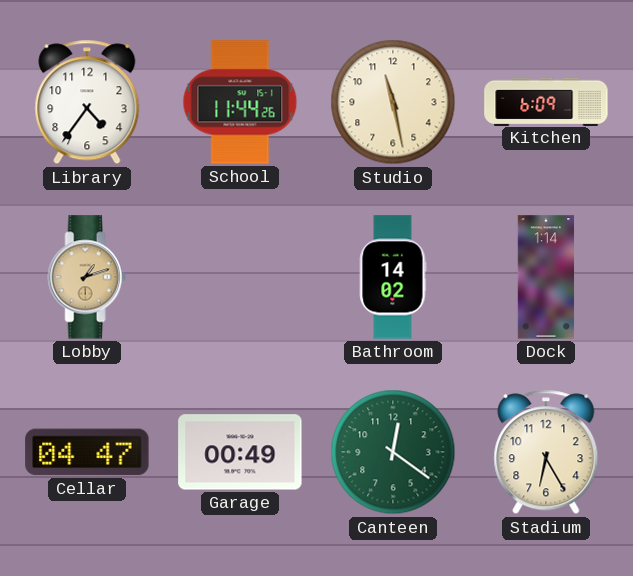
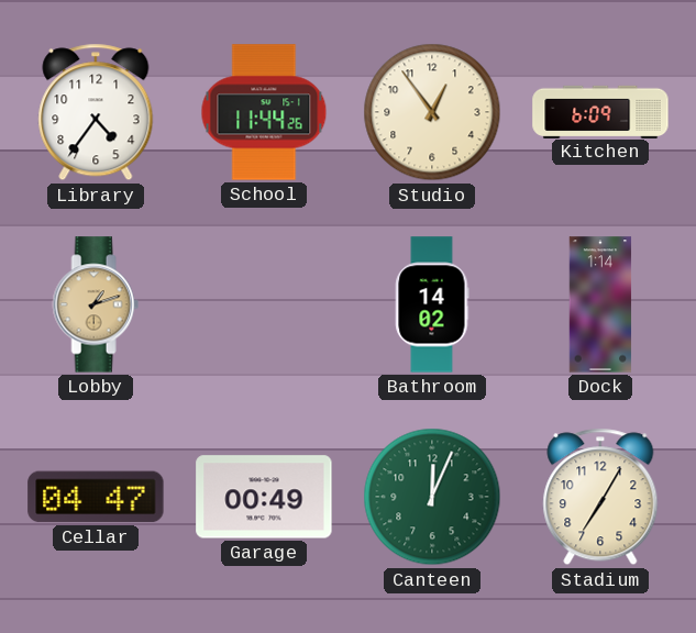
Studio: 11:28 -> 12:54 (432, 112)
Canteen: 12:21 -> 12:04 (432, 497)
Stadium: 6:25 -> 7:05 (600, 497)
